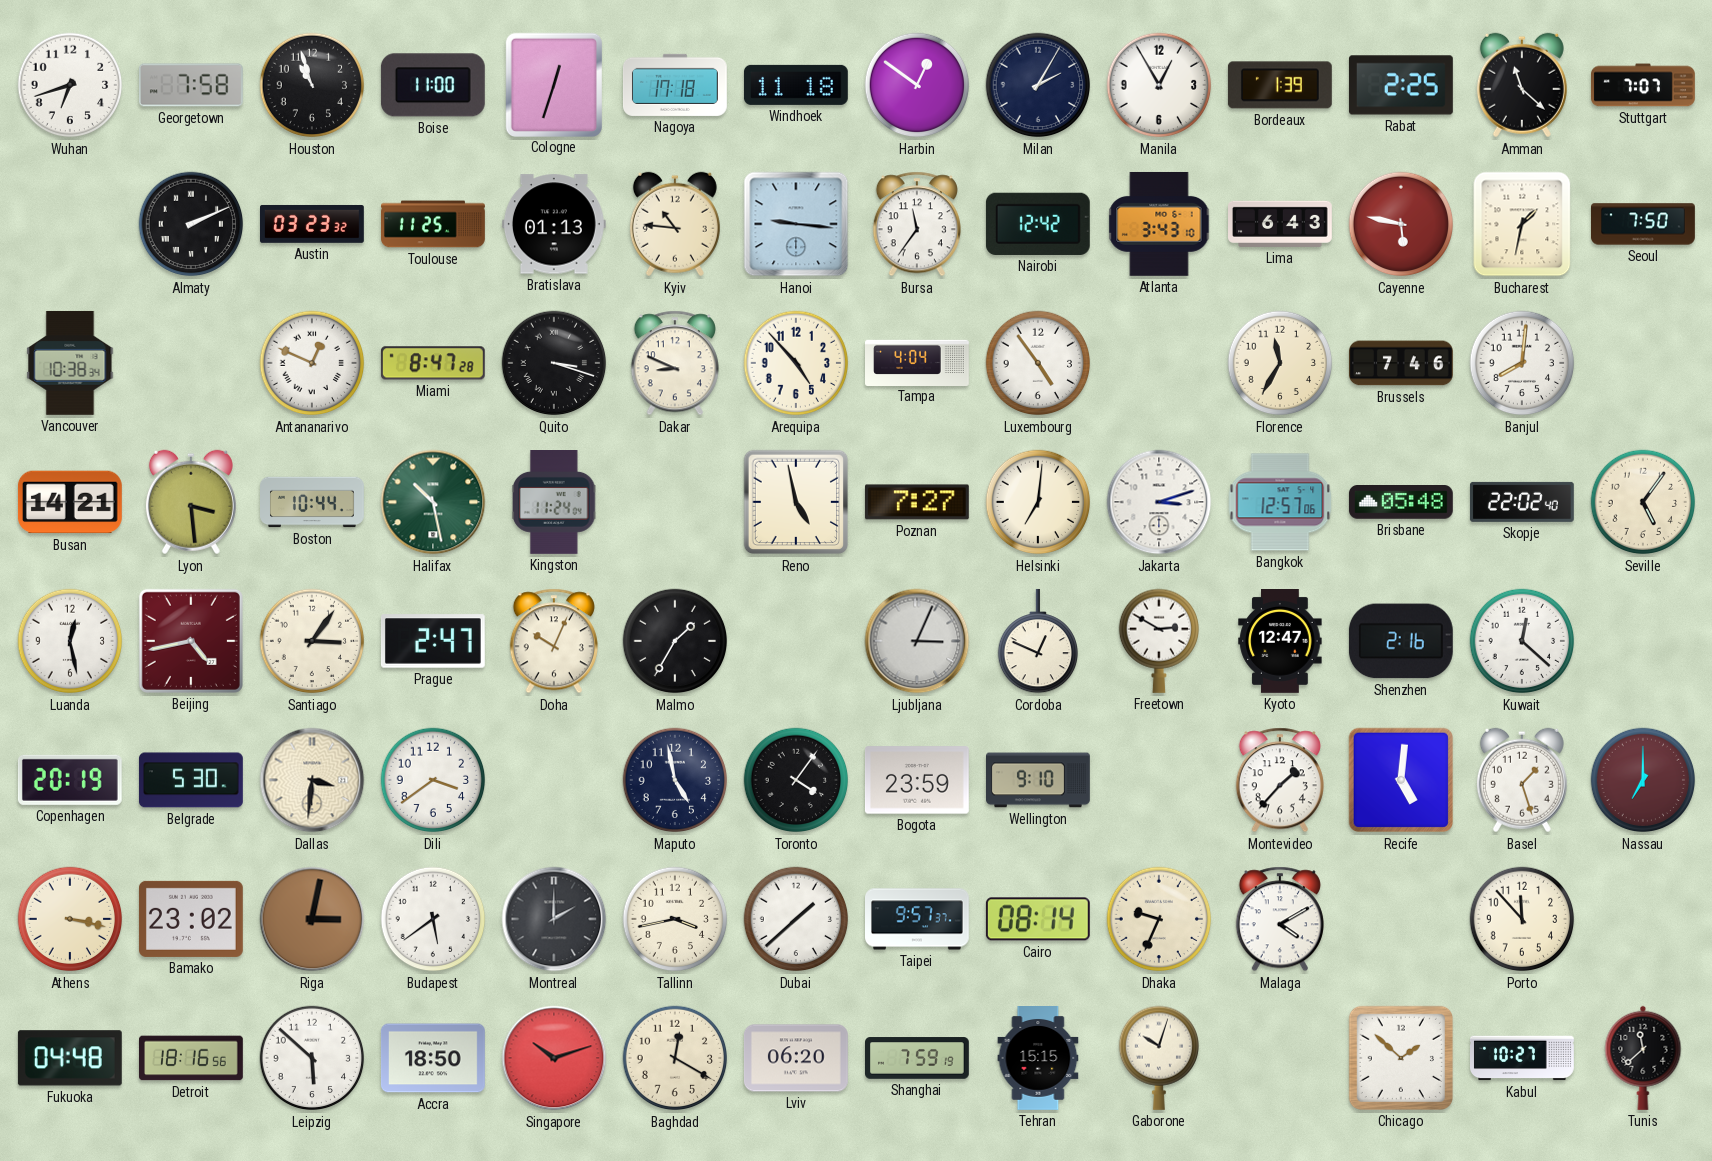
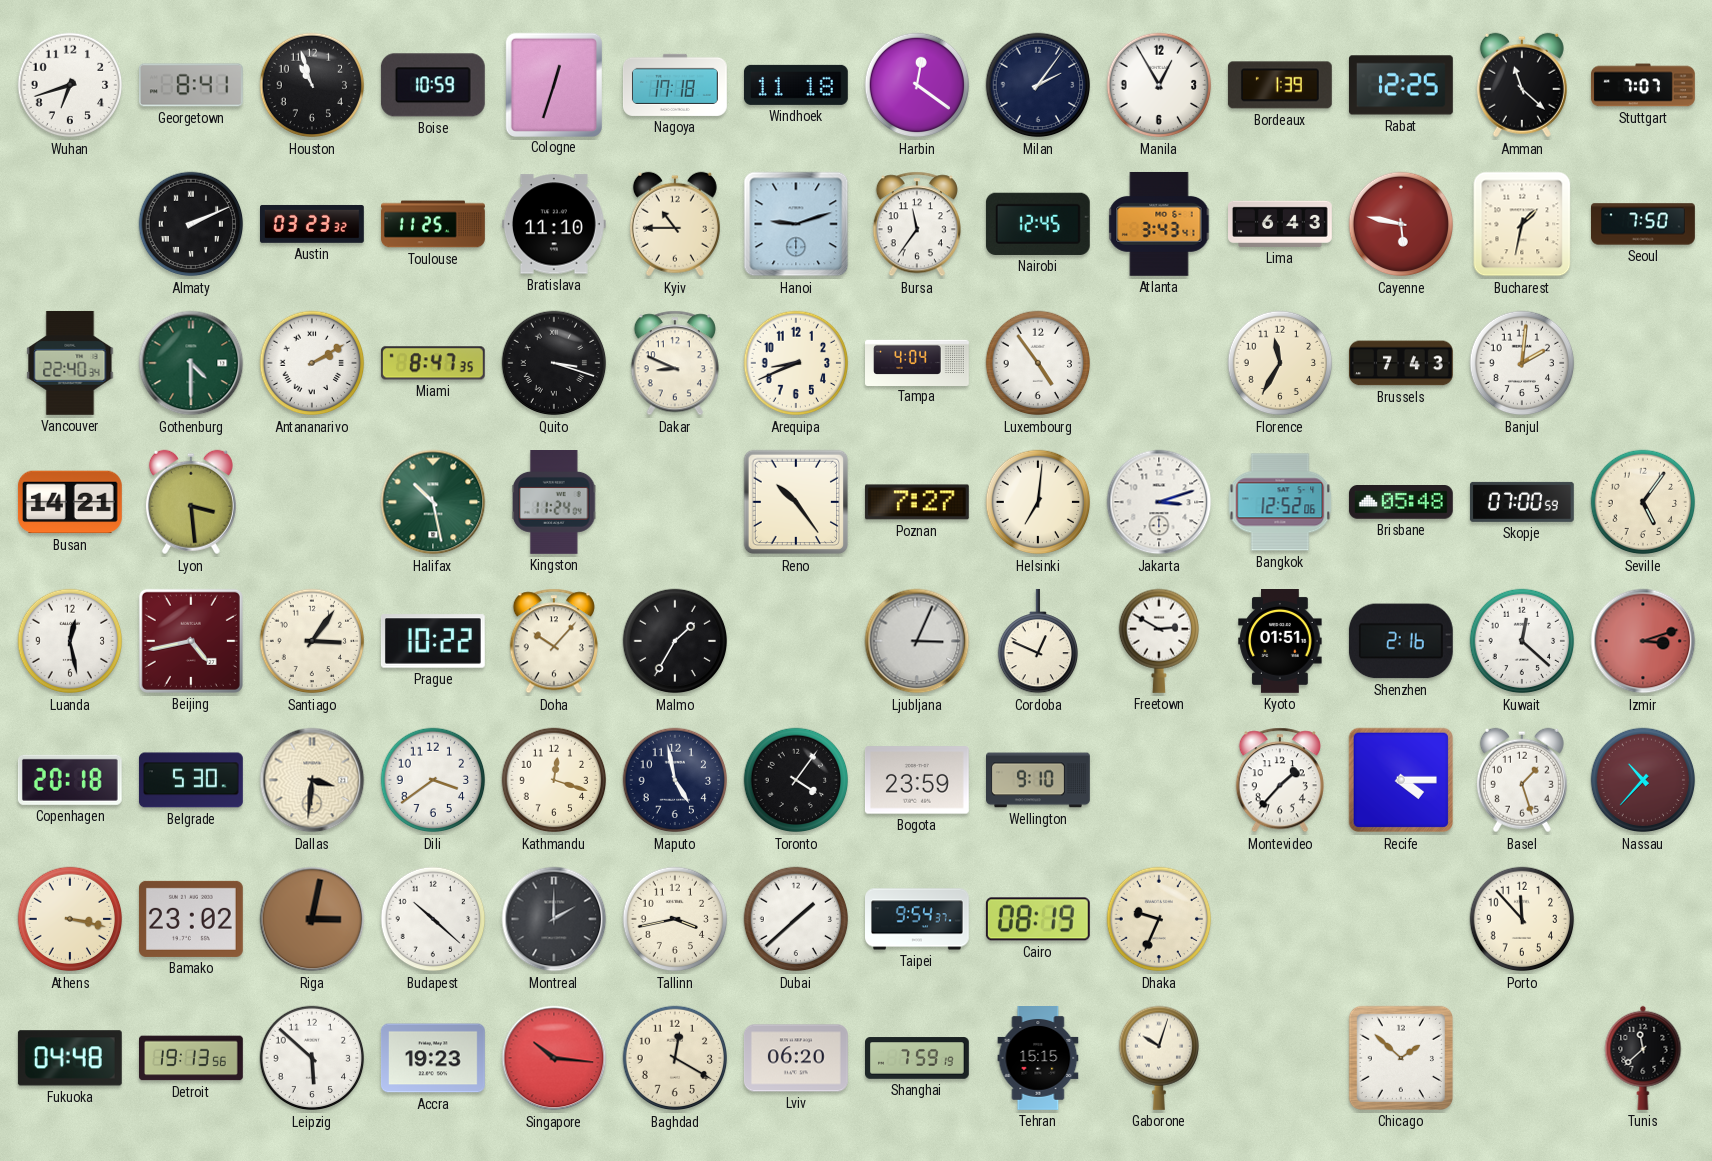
Georgetown: 7:58 -> 8:41 (191, 85)
Boise: 11:00 -> 10:59 (433, 85)
Harbin: 12:51 -> 12:21 (917, 85)
Milan: 2:05 -> 2:06 (1038, 85)
Rabat: 2:25 -> 12:25 (1401, 85)
Bratislava: 01:13 -> 11:10 (554, 224)
Kyiv: 10:46 -> 10:45 (675, 224)
Hanoi: 9:16 -> 9:12 (796, 224)
Nairobi: 12:42 -> 12:45 (1038, 224)
Atlanta: 3:43:10 -> 3:43:41 (1159, 224)
Vancouver: 10:38 -> 22:40 (70, 363)
Gothenburg: none -> 4:30 (191, 363)
Antananarivo: 12:49 -> 2:10 (312, 363)
Miami: 8:47:28 -> 8:47:35 (433, 363)
Arequipa: 4:53 -> 8:41 (796, 363)
Brussels: 7:46 -> 7:43 (1401, 363)
Banjul: 8:01 -> 2:01 (1522, 363)
Boston: 10:44 -> none (313, 502)
Reno: 4:58 -> 10:24 (796, 502)
Bangkok: 12:57 -> 12:52 (1280, 502)
Skopje: 22:02 -> 07:00 (1522, 502)
Prague: 2:47 -> 10:22 (433, 641)
Doha: 10:04 -> 10:07 (554, 641)
Kyoto: 12:47 -> 01:51 (1280, 642)
Izmir: none -> 3:12 (1643, 641)
Copenhagen: 20:19 -> 20:18 (70, 780)
Kathmandu: none -> 12:18 (554, 780)
Recife: 5:01 -> 4:15 (1401, 780)
Nassau: 7:00 -> 10:37 (1643, 780)
Budapest: 5:39 -> 10:22 (433, 919)
Taipei: 9:57 -> 9:54 (918, 919)
Cairo: 08:14 -> 08:19 (1038, 919)
Malaga: 4:10 -> none (1280, 919)
Detroit: 18:16 -> 19:13 (192, 1058)
Accra: 18:50 -> 19:23 (433, 1058)
Singapore: 10:12 -> 10:16 (554, 1058)
Kabul: 10:27 -> none (1523, 1058)
